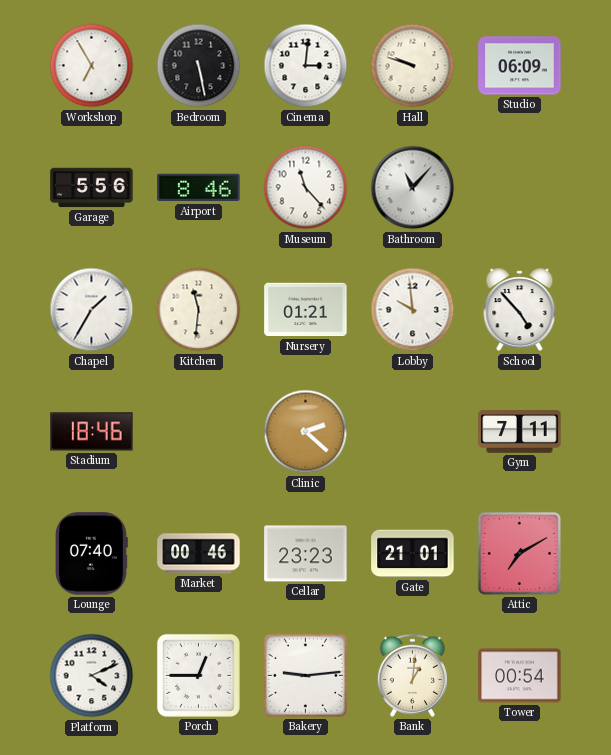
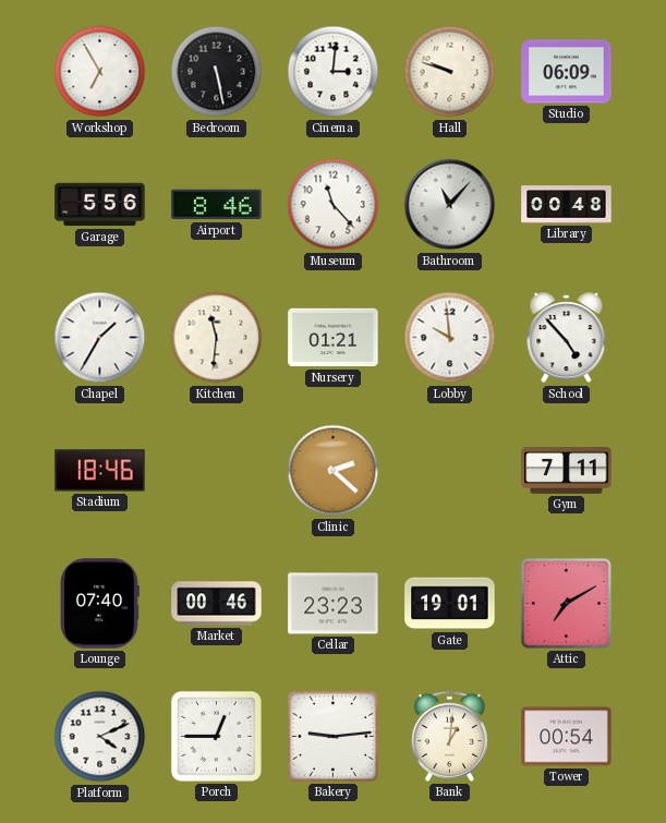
Library: none -> 00:48 (567, 205)
Gate: 21:01 -> 19:01 (450, 604)
